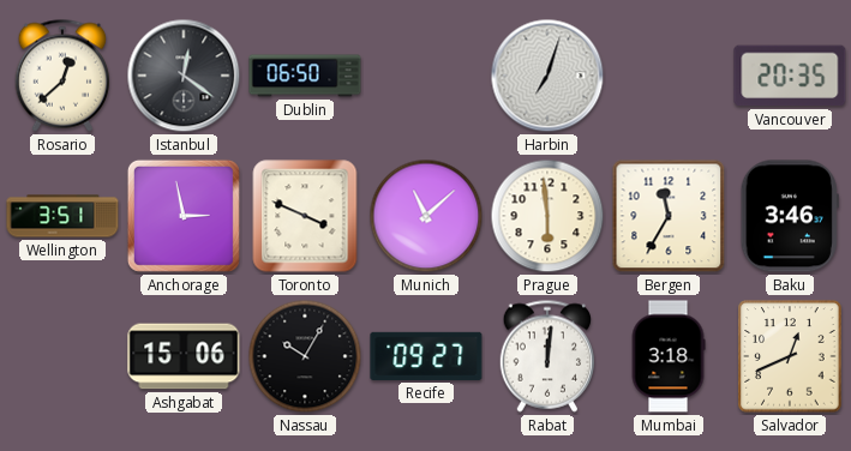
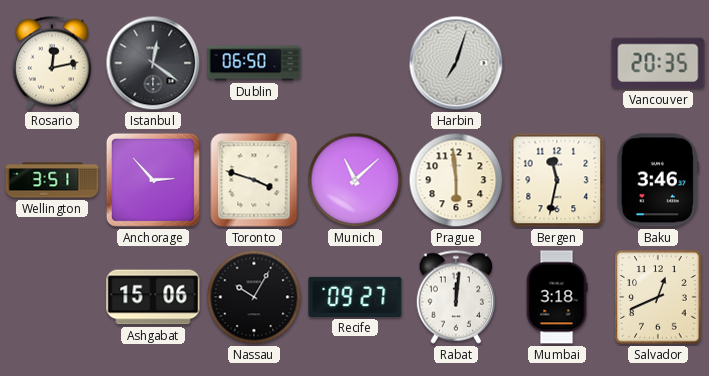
Rosario: 12:38 -> 12:13 (52, 63)
Anchorage: 2:58 -> 2:53 (153, 180)
Toronto: 3:49 -> 3:48 (254, 180)
Bergen: 11:35 -> 11:32 (557, 180)
